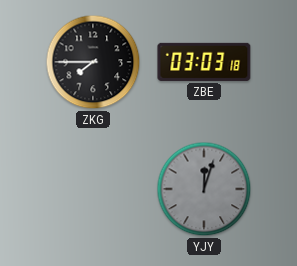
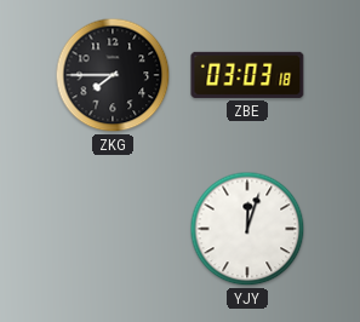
YJY dial: grey -> white (247, 229)
